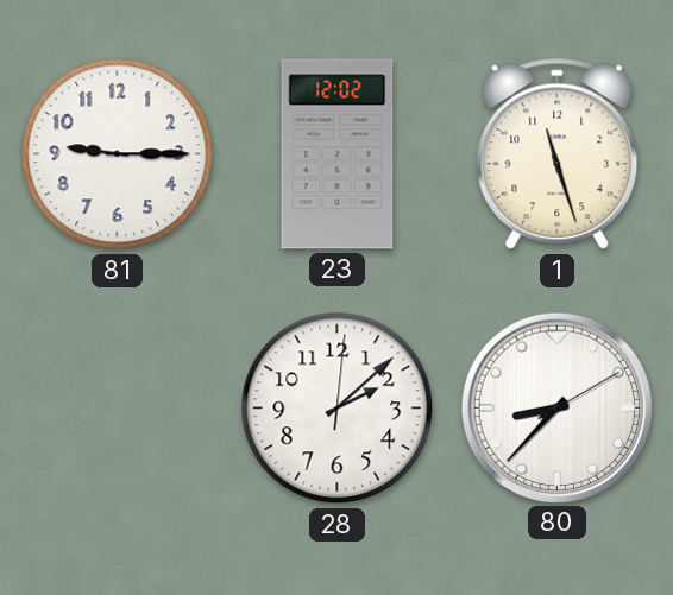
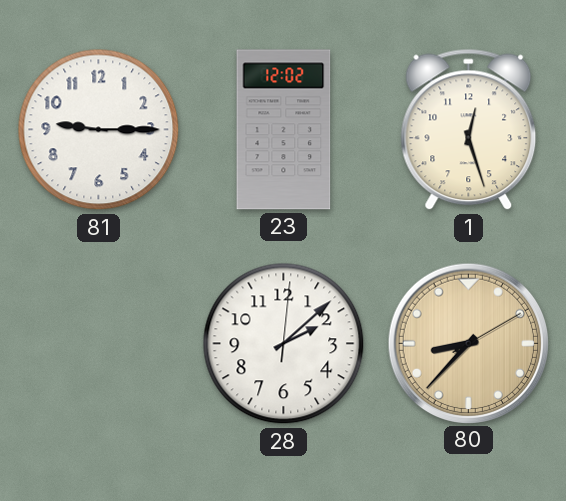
1: 11:27 -> 12:27 (469, 130)
80 dial: white -> champagne (468, 343)
